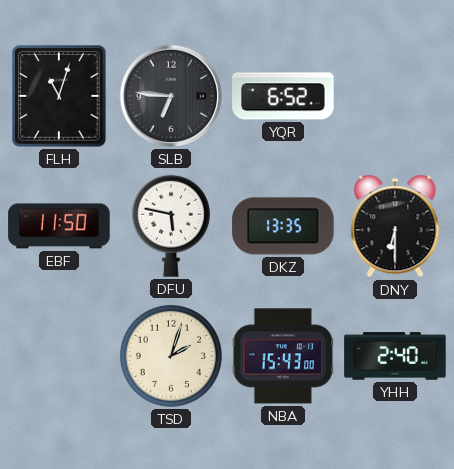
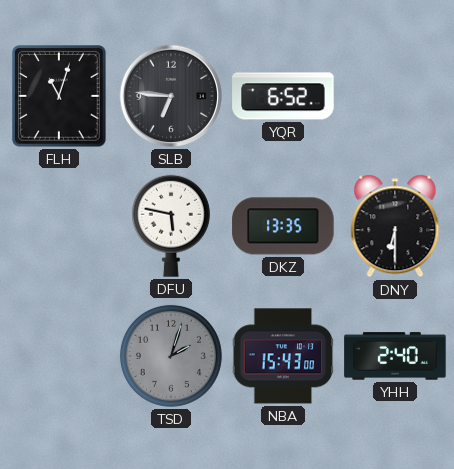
EBF: 11:50 -> none (59, 226)
TSD dial: cream -> grey (171, 356)
